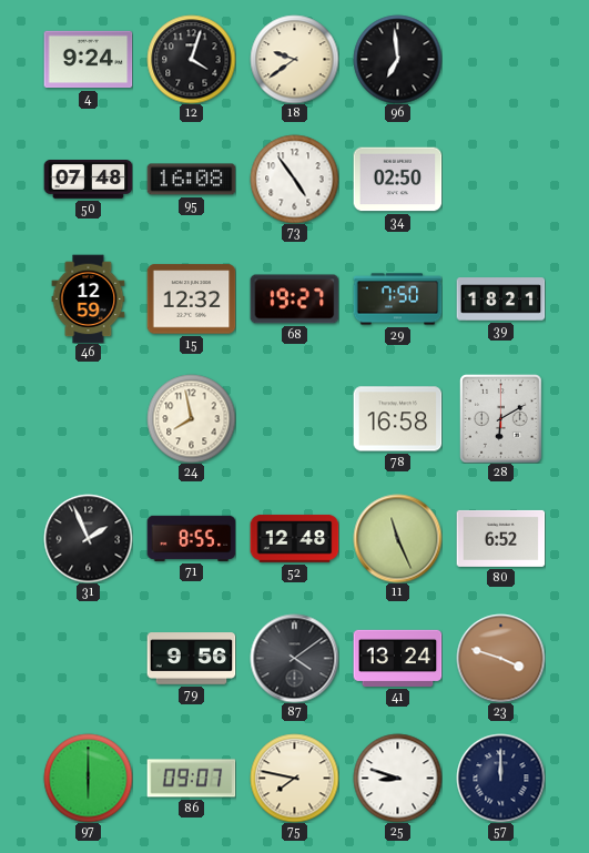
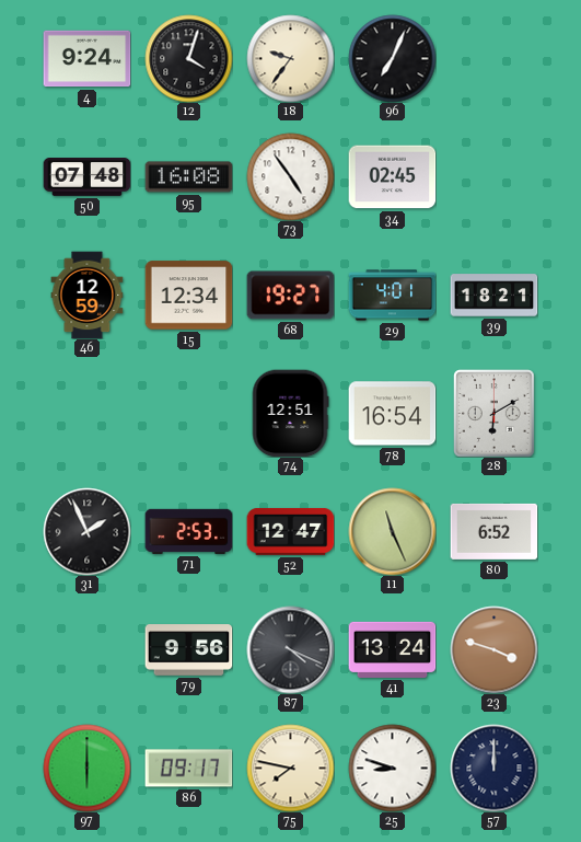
18: 9:39 -> 9:36 (290, 58)
96: 6:59 -> 7:04 (392, 58)
34: 02:50 -> 02:45 (392, 177)
15: 12:32 -> 12:34 (188, 296)
29: 7:50 -> 4:01 (392, 296)
24: 7:58 -> none (191, 418)
74: none -> 12:51 (290, 413)
78: 16:58 -> 16:54 (392, 414)
71: 8:55 -> 2:53 (188, 531)
52: 12:48 -> 12:47 (290, 531)
87: 4:09 -> 4:19 (290, 649)
86: 09:07 -> 09:17 (188, 769)
